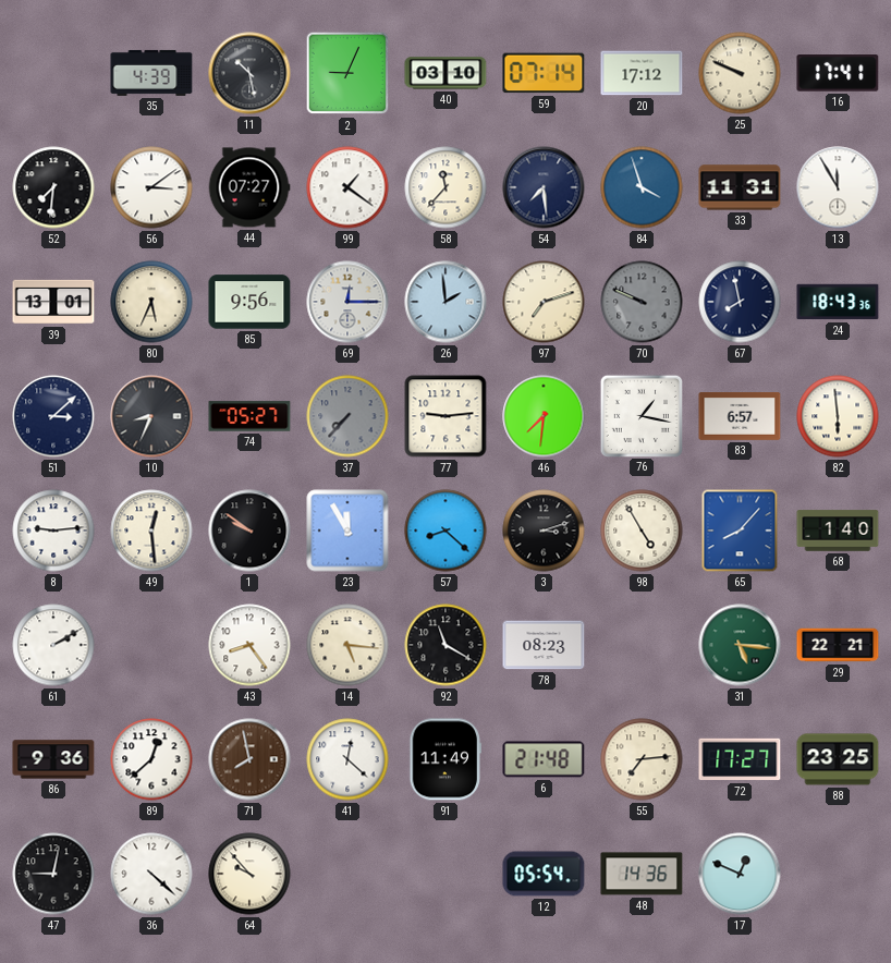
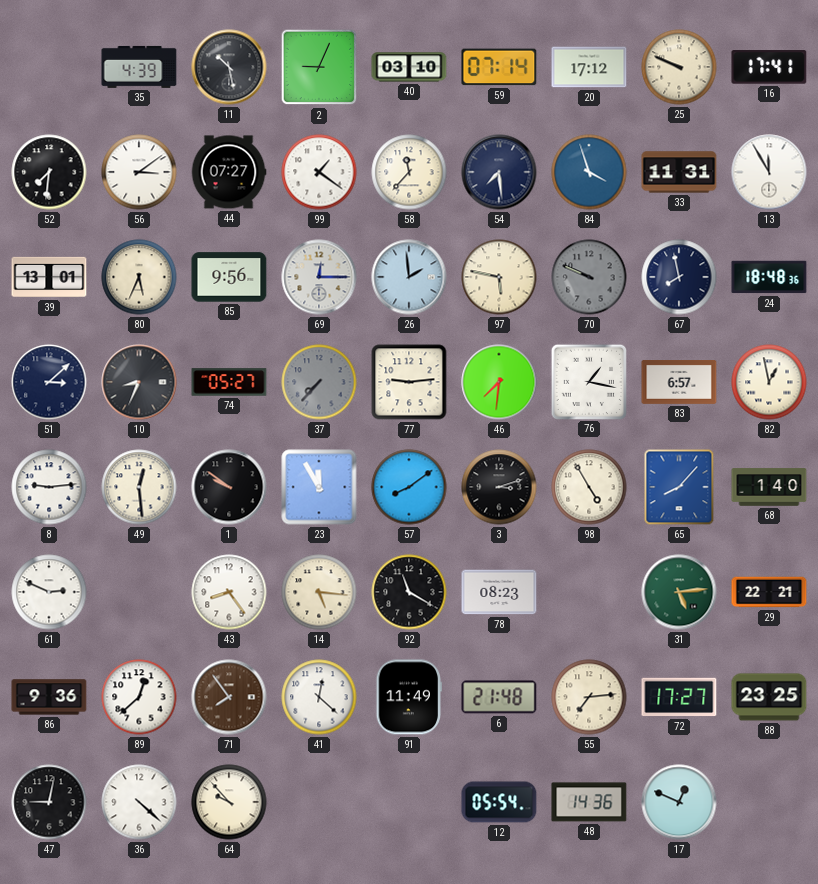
97: 7:12 -> 5:47 (499, 277)
24: 18:43 -> 18:48 (769, 277)
82: 5:59 -> 12:58 (769, 382)
57: 8:22 -> 8:09 (409, 487)
61: 2:10 -> 2:49 (49, 592)
31: 5:16 -> 5:14 (679, 592)
71: 7:58 -> 7:54 (229, 697)
